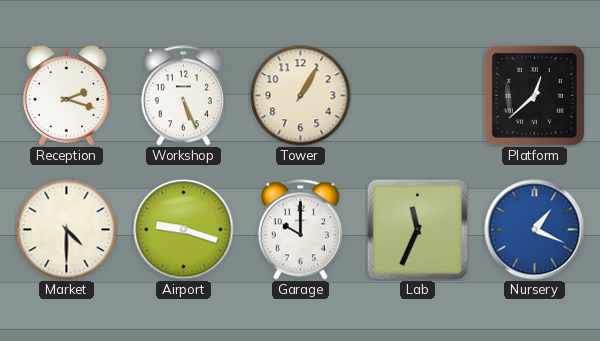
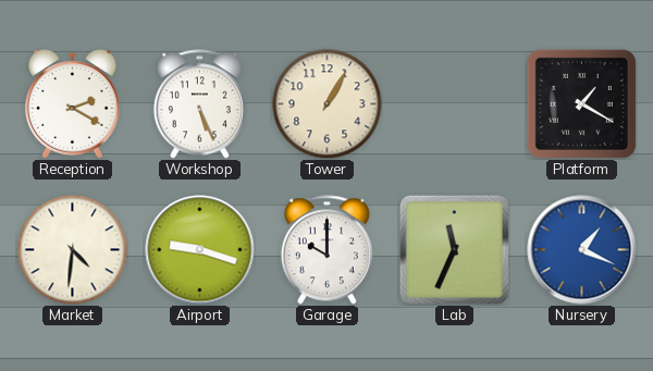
Reception: 2:18 -> 2:20 (72, 104)
Platform: 12:38 -> 1:20 (581, 103)
Market: 4:30 -> 4:31 (73, 250)
